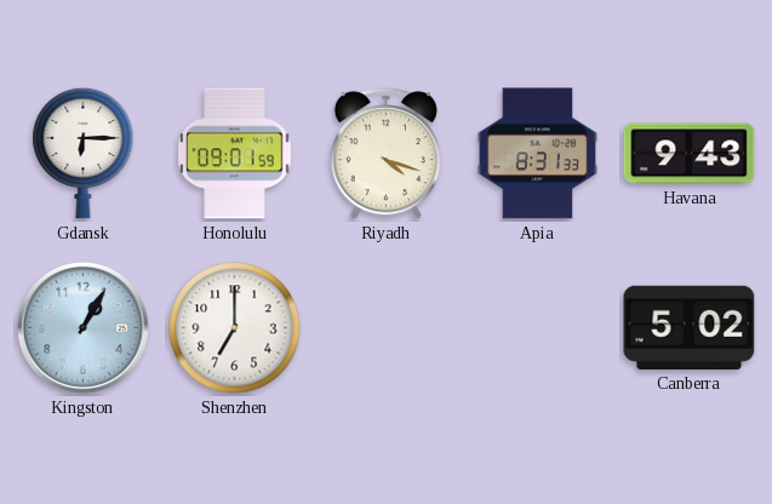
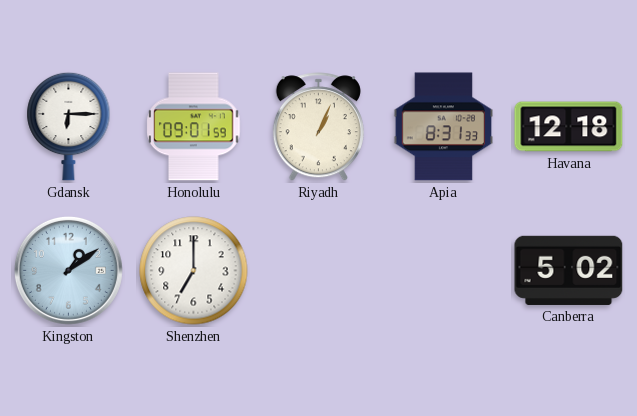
Riyadh: 4:18 -> 1:04 (318, 127)
Havana: 9:43 -> 12:18 (569, 127)
Kingston: 1:05 -> 1:09 (68, 270)
